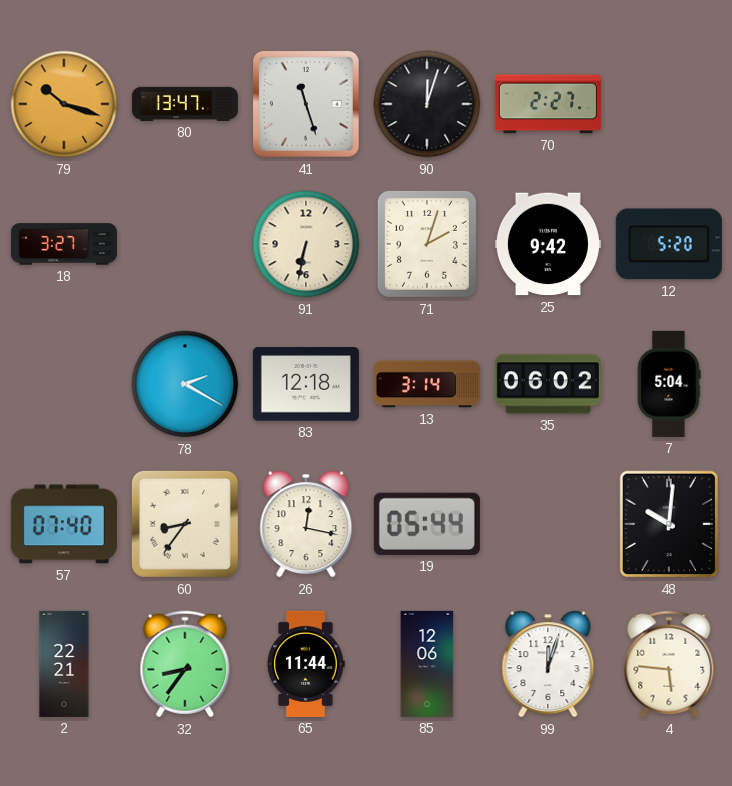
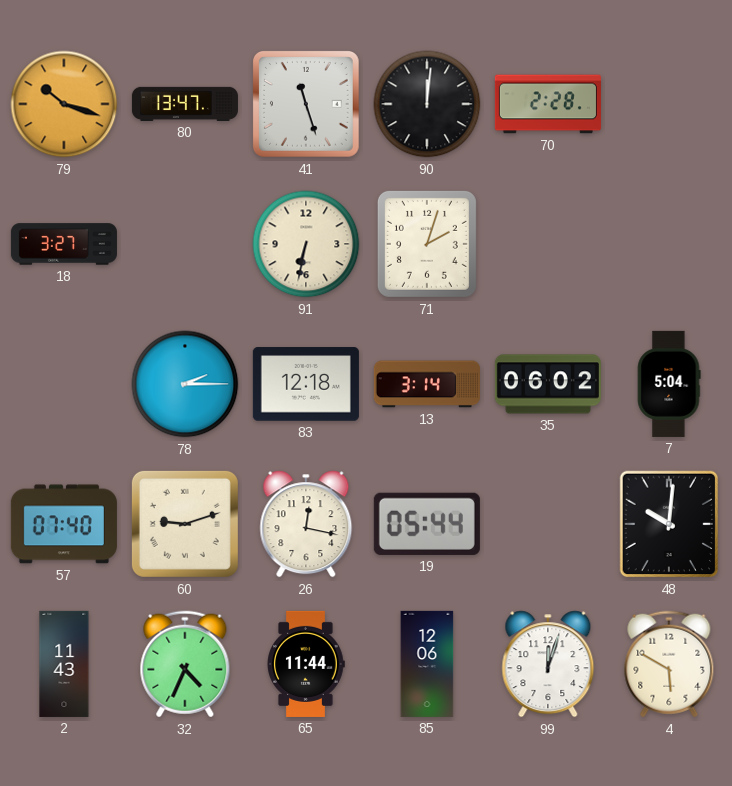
90: 12:03 -> 12:01 (427, 104)
70: 2:27 -> 2:28 (548, 104)
25: 9:42 -> none (548, 244)
12: 5:20 -> none (669, 244)
78: 2:20 -> 2:15 (185, 384)
60: 8:36 -> 9:12 (185, 524)
2: 22:21 -> 11:43 (64, 664)
32: 8:36 -> 4:34 (185, 664)
4: 5:46 -> 5:50 (669, 664)
